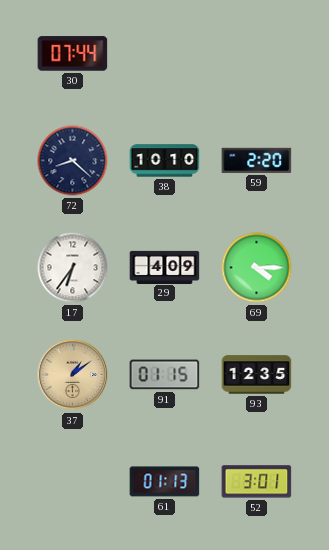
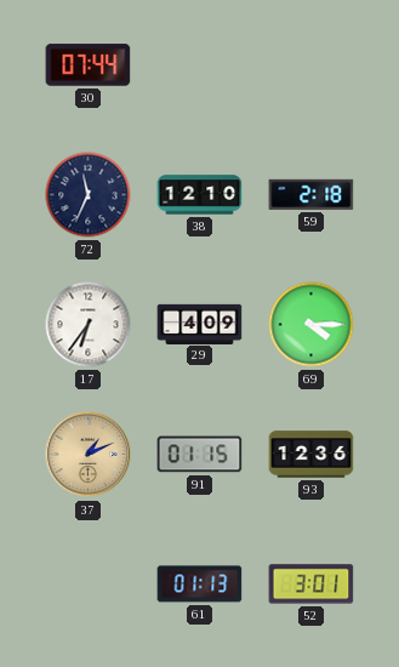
72: 8:22 -> 11:34 (89, 195)
38: 10:10 -> 12:10 (200, 195)
59: 2:20 -> 2:18 (312, 194)
37: 1:09 -> 1:11 (89, 455)
93: 12:35 -> 12:36 (312, 455)
